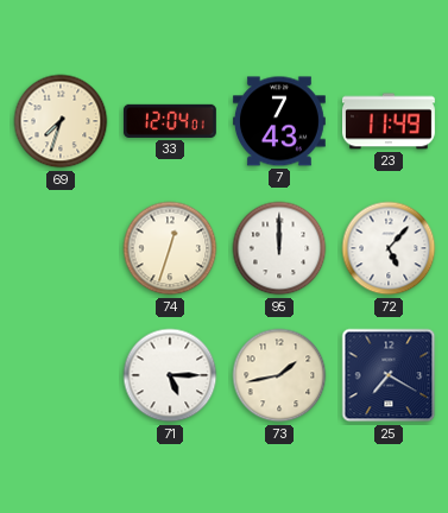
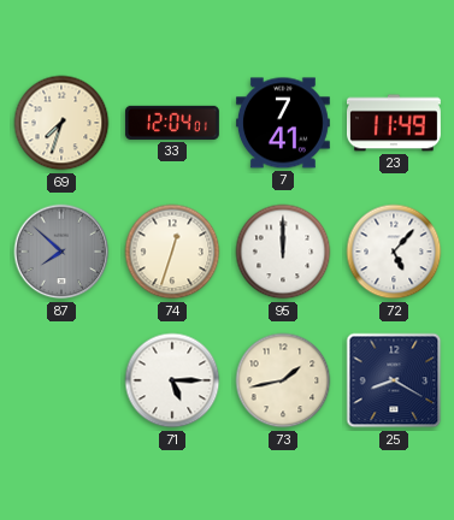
7: 7:43 -> 7:41 (283, 123)
87: none -> 7:52 (61, 252)
25: 7:20 -> 8:20 (394, 380)
